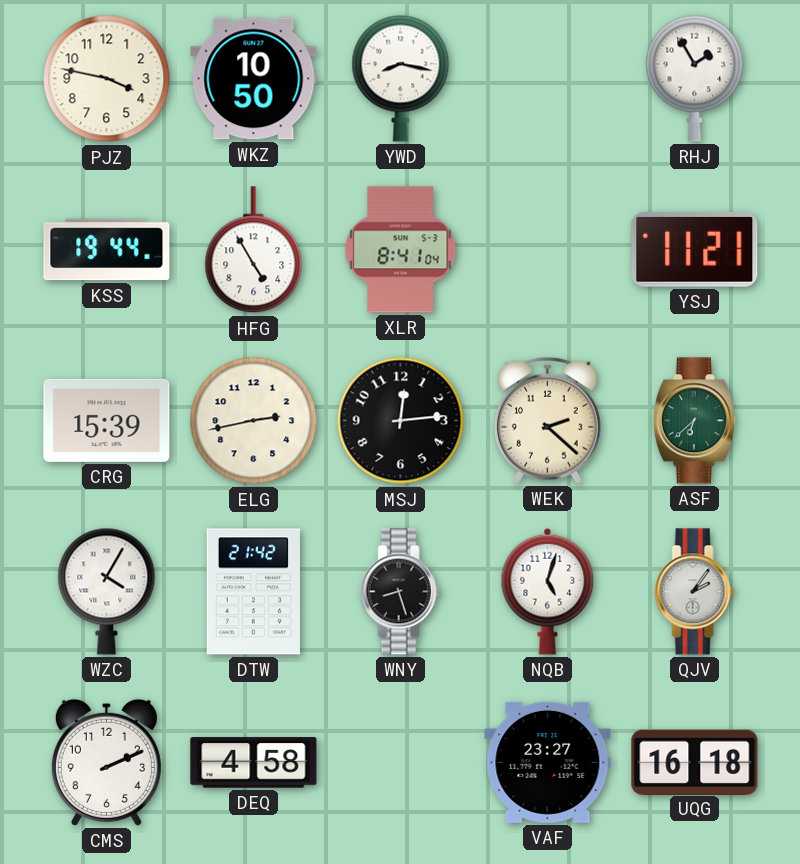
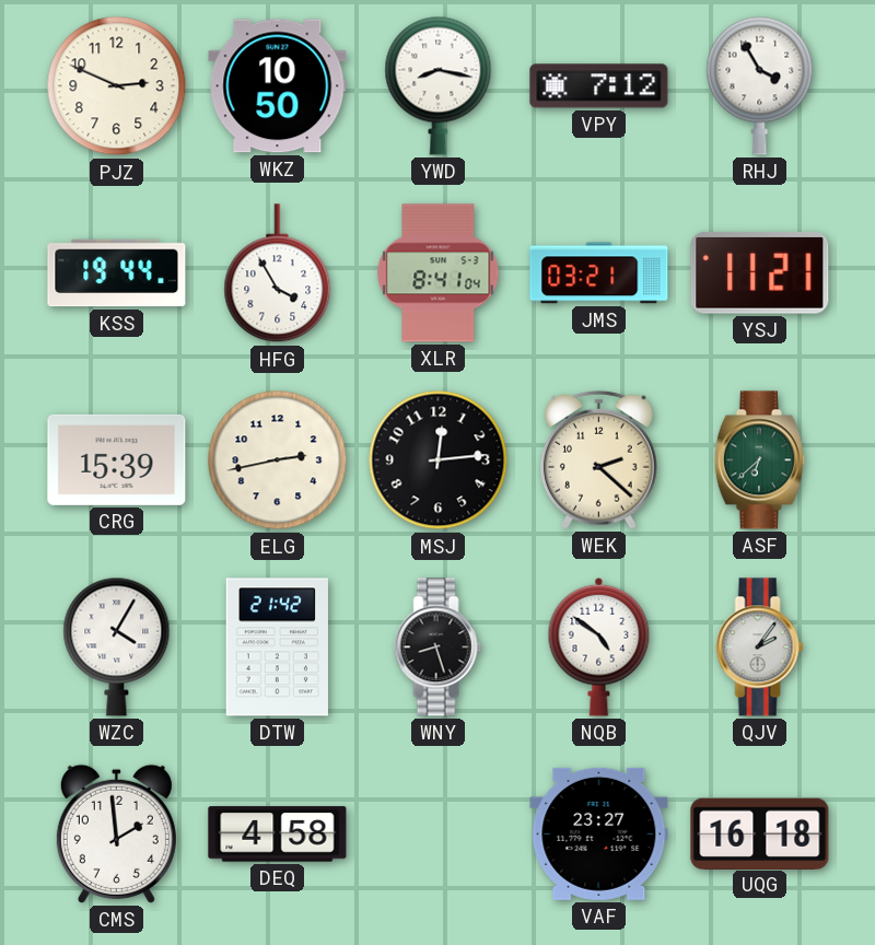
PJZ: 3:47 -> 2:49 (117, 86)
VPY: none -> 7:12 (599, 86)
RHJ: 1:55 -> 3:55 (760, 85)
HFG: 4:55 -> 3:55 (278, 273)
JMS: none -> 03:21 (599, 273)
NQB: 5:03 -> 4:51 (599, 646)
CMS: 2:11 -> 1:59 (116, 833)
